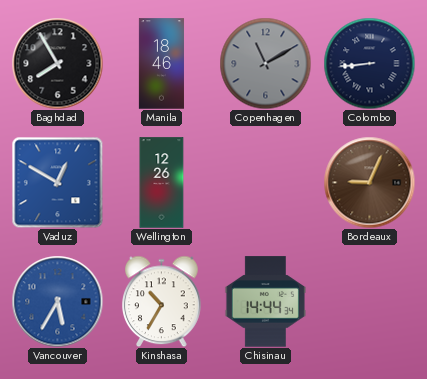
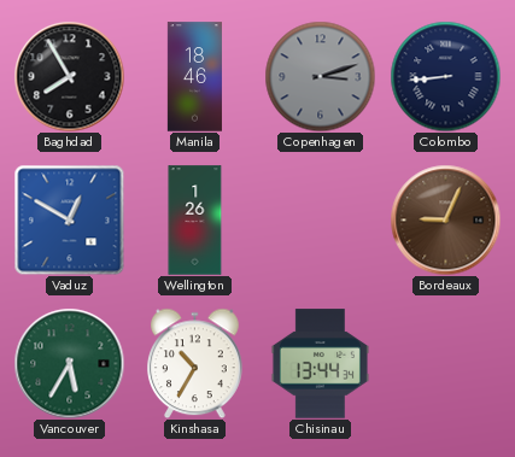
Copenhagen: 11:10 -> 3:12 (320, 76)
Wellington: 12:26 -> 1:26 (195, 221)
Vancouver dial: blue -> green (69, 363)
Chisinau: 14:44 -> 13:44 (320, 364)
